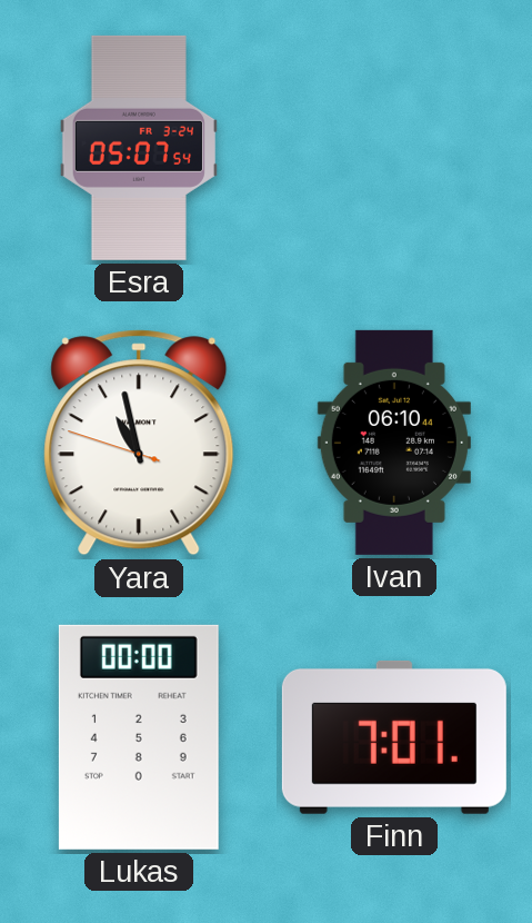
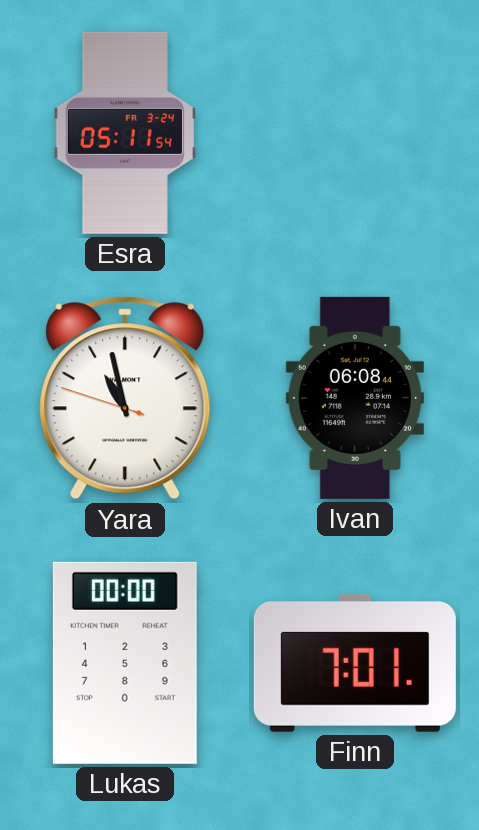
Esra: 05:07 -> 05:11 (125, 133)
Ivan: 06:10 -> 06:08 (355, 398)
